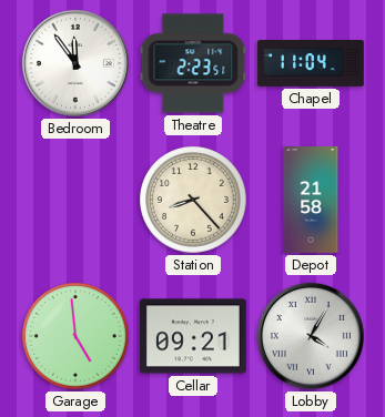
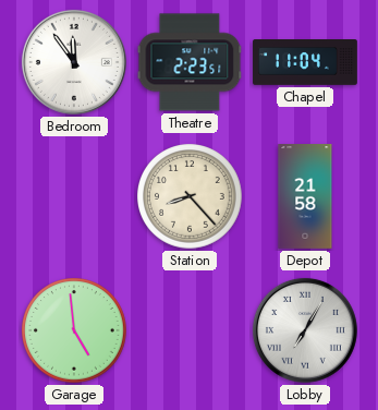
Cellar: 09:21 -> none (193, 336)
Lobby: 4:05 -> 7:05 (305, 330)
